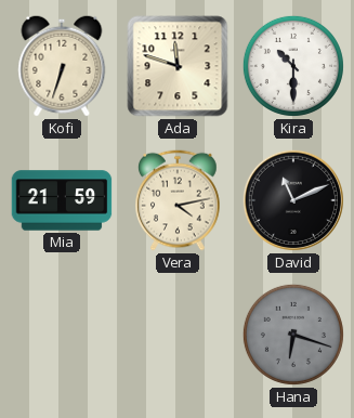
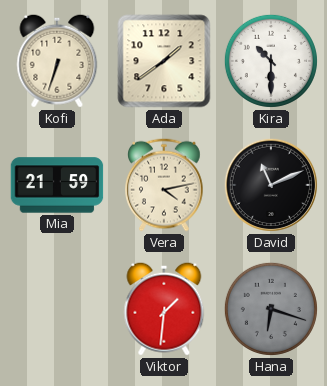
Ada: 11:48 -> 1:39 (164, 61)
Viktor: none -> 1:31 (164, 309)
